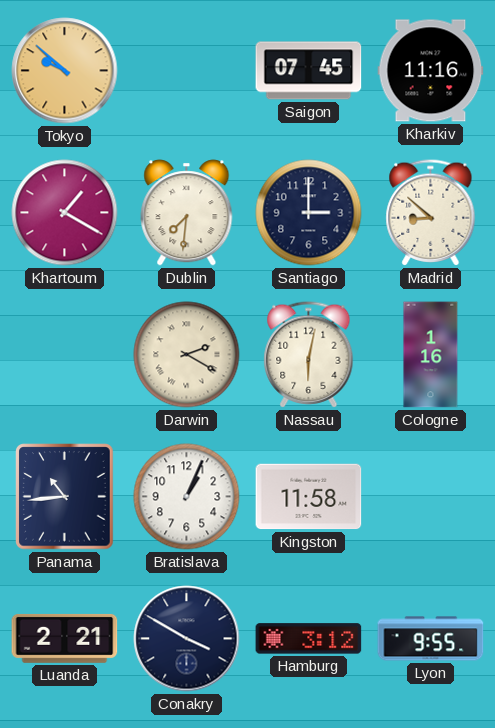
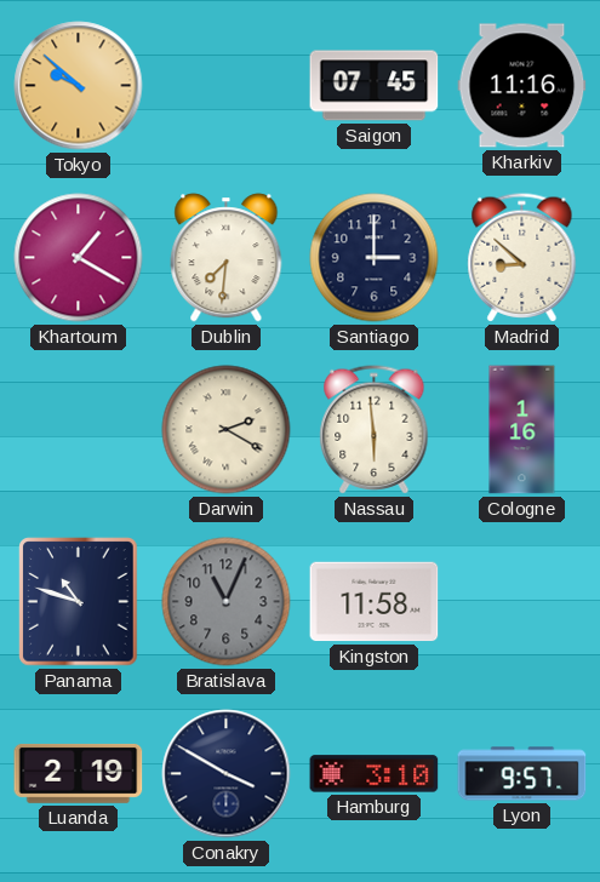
Nassau: 6:02 -> 5:59 (375, 430)
Panama: 10:44 -> 10:48 (79, 602)
Bratislava: 1:04 -> 11:04 (227, 602)
Bratislava dial: white -> grey (227, 602)
Luanda: 2:21 -> 2:19 (79, 773)
Hamburg: 3:12 -> 3:10 (375, 774)
Lyon: 9:55 -> 9:57 (522, 774)
